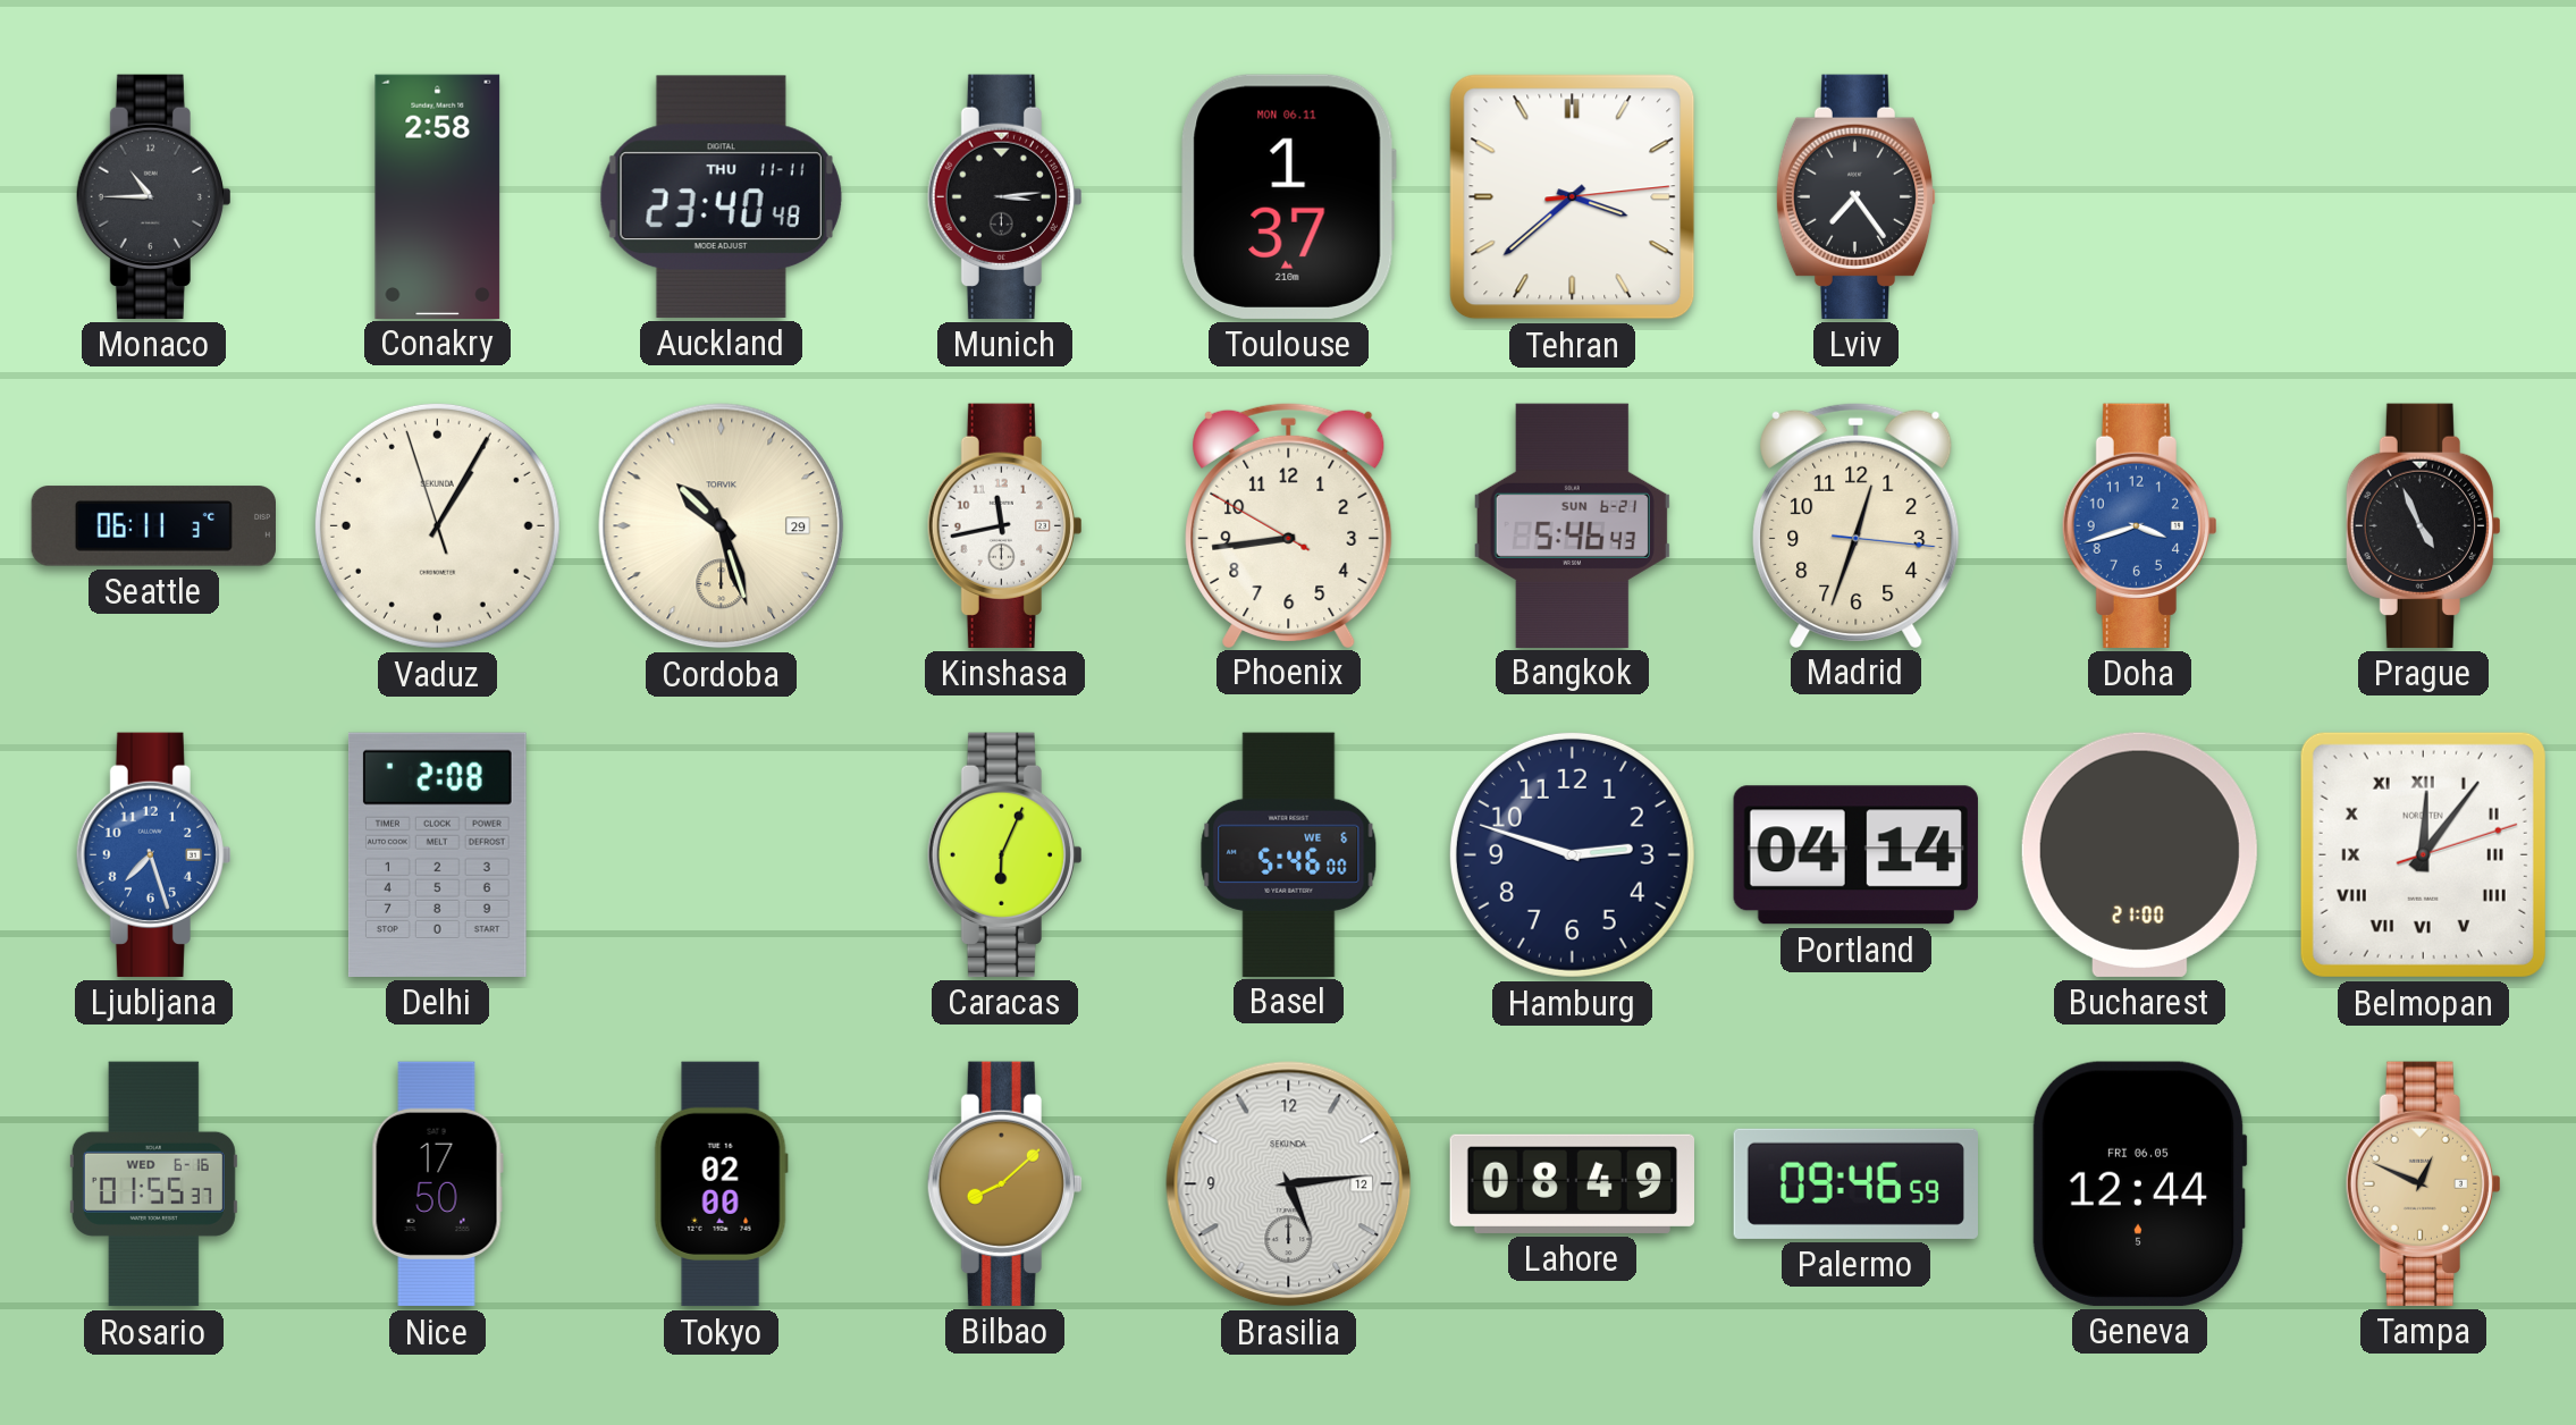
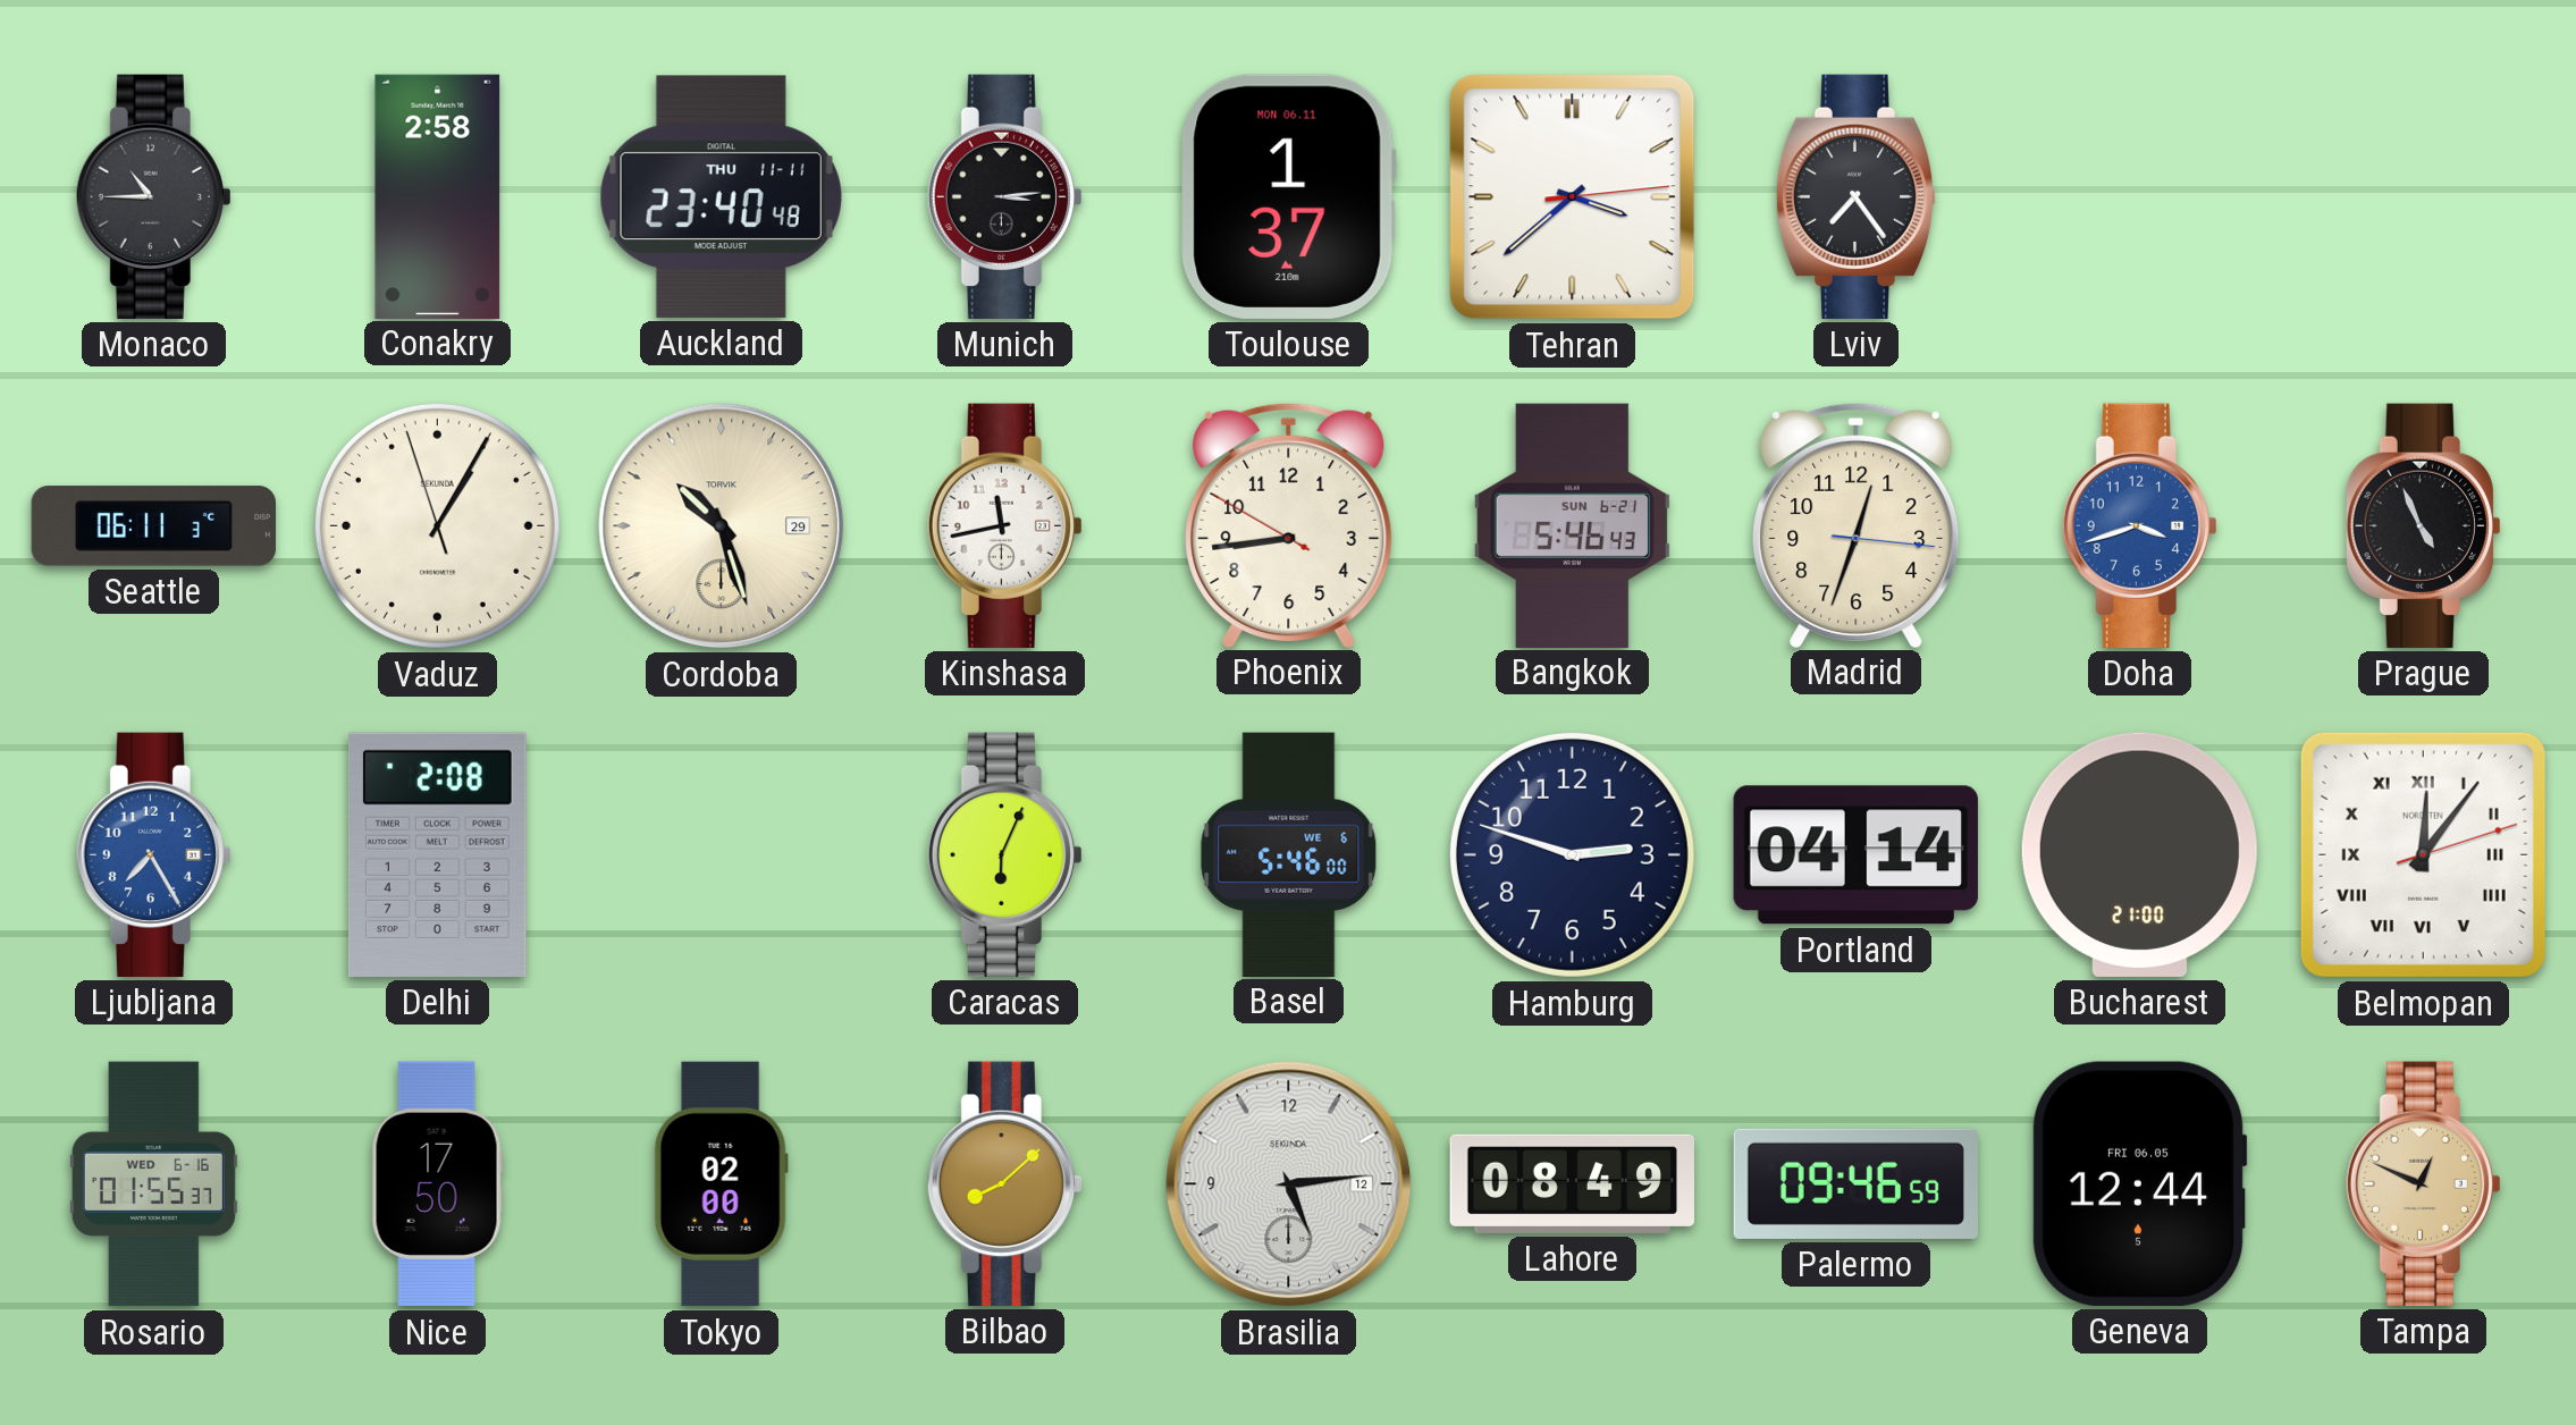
Ljubljana: 7:27 -> 7:25 (153, 854)
